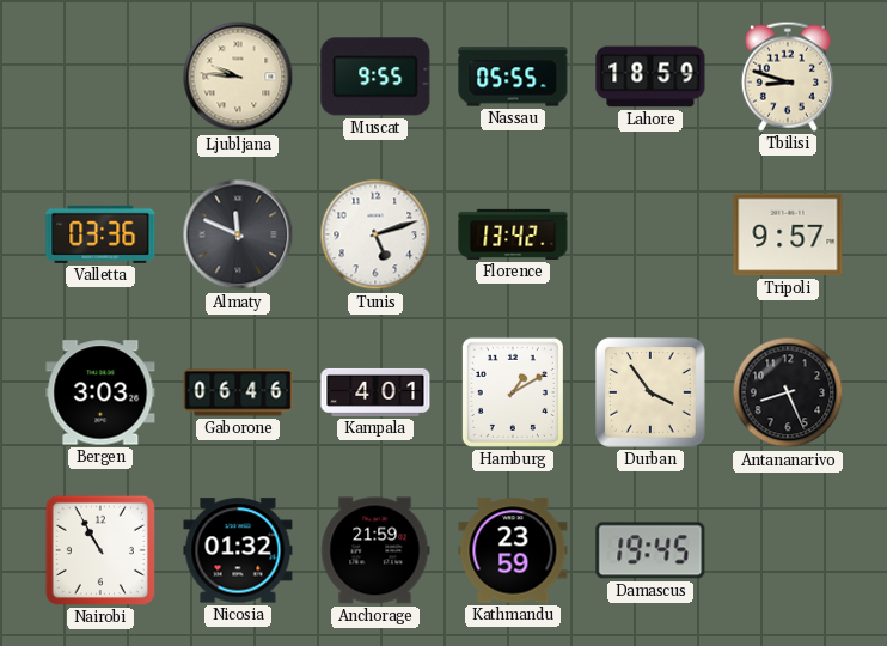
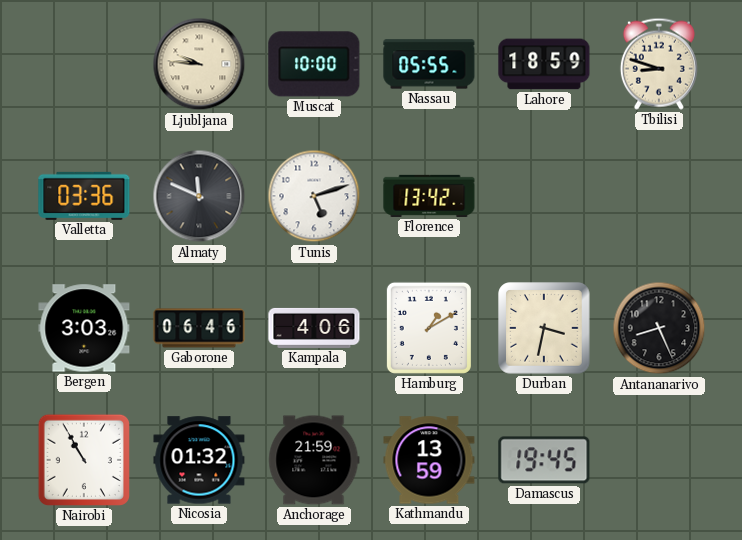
Muscat: 9:55 -> 10:00 (314, 64)
Tripoli: 9:57 -> none (788, 234)
Kampala: 4:01 -> 4:06 (314, 328)
Durban: 3:54 -> 3:32 (544, 328)
Kathmandu: 23:59 -> 13:59 (429, 460)
